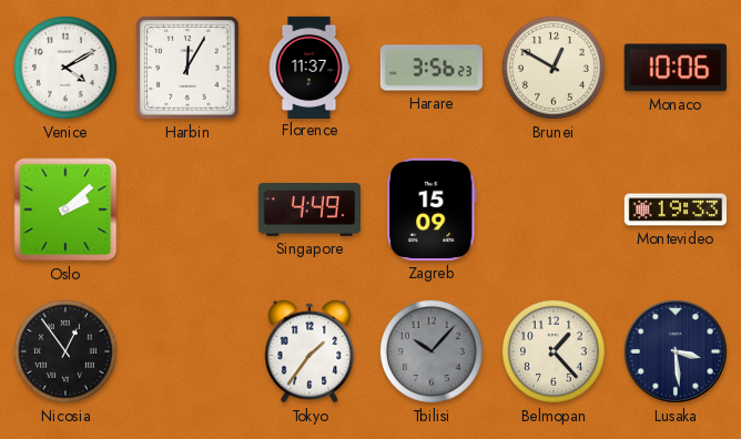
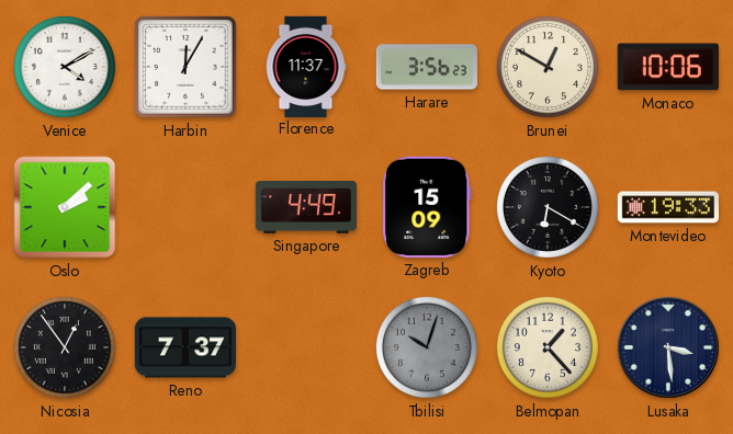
Kyoto: none -> 6:20 (548, 207)
Reno: none -> 7:37 (184, 347)
Tokyo: 1:36 -> none (309, 351)
Tbilisi: 10:07 -> 10:03 (427, 347)
